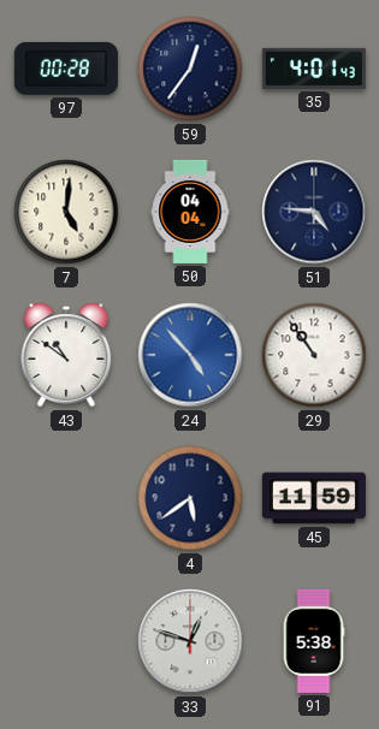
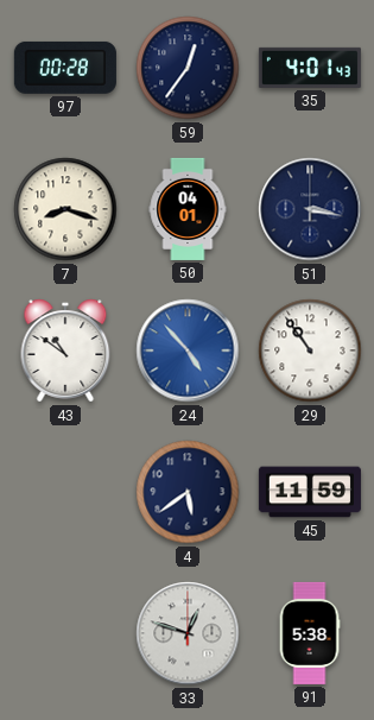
7: 5:01 -> 8:18 (65, 209)
50: 04:04 -> 04:01 (188, 209)
51: 4:46 -> 3:17 (310, 209)
